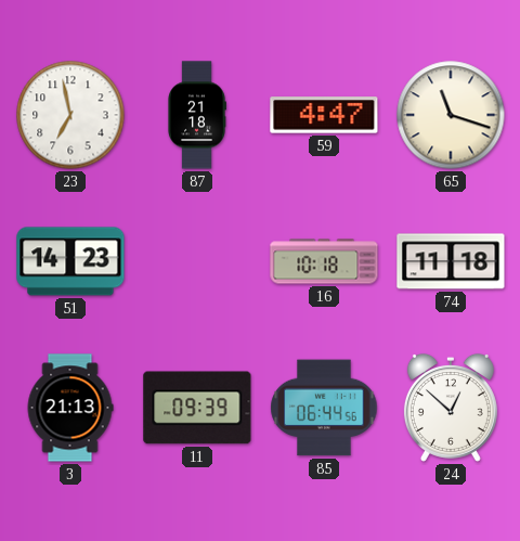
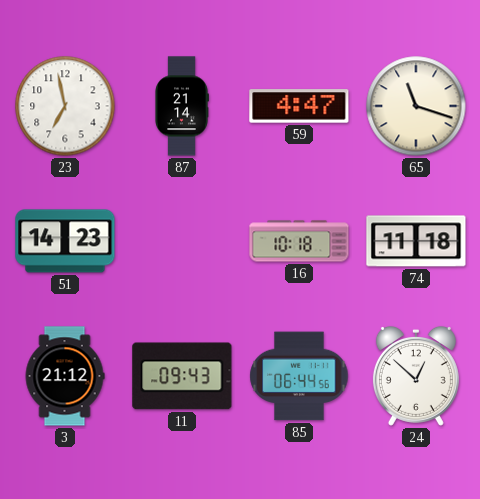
87: 21:18 -> 21:14 (182, 106)
3: 21:13 -> 21:12 (65, 376)
11: 09:39 -> 09:43 (182, 376)
